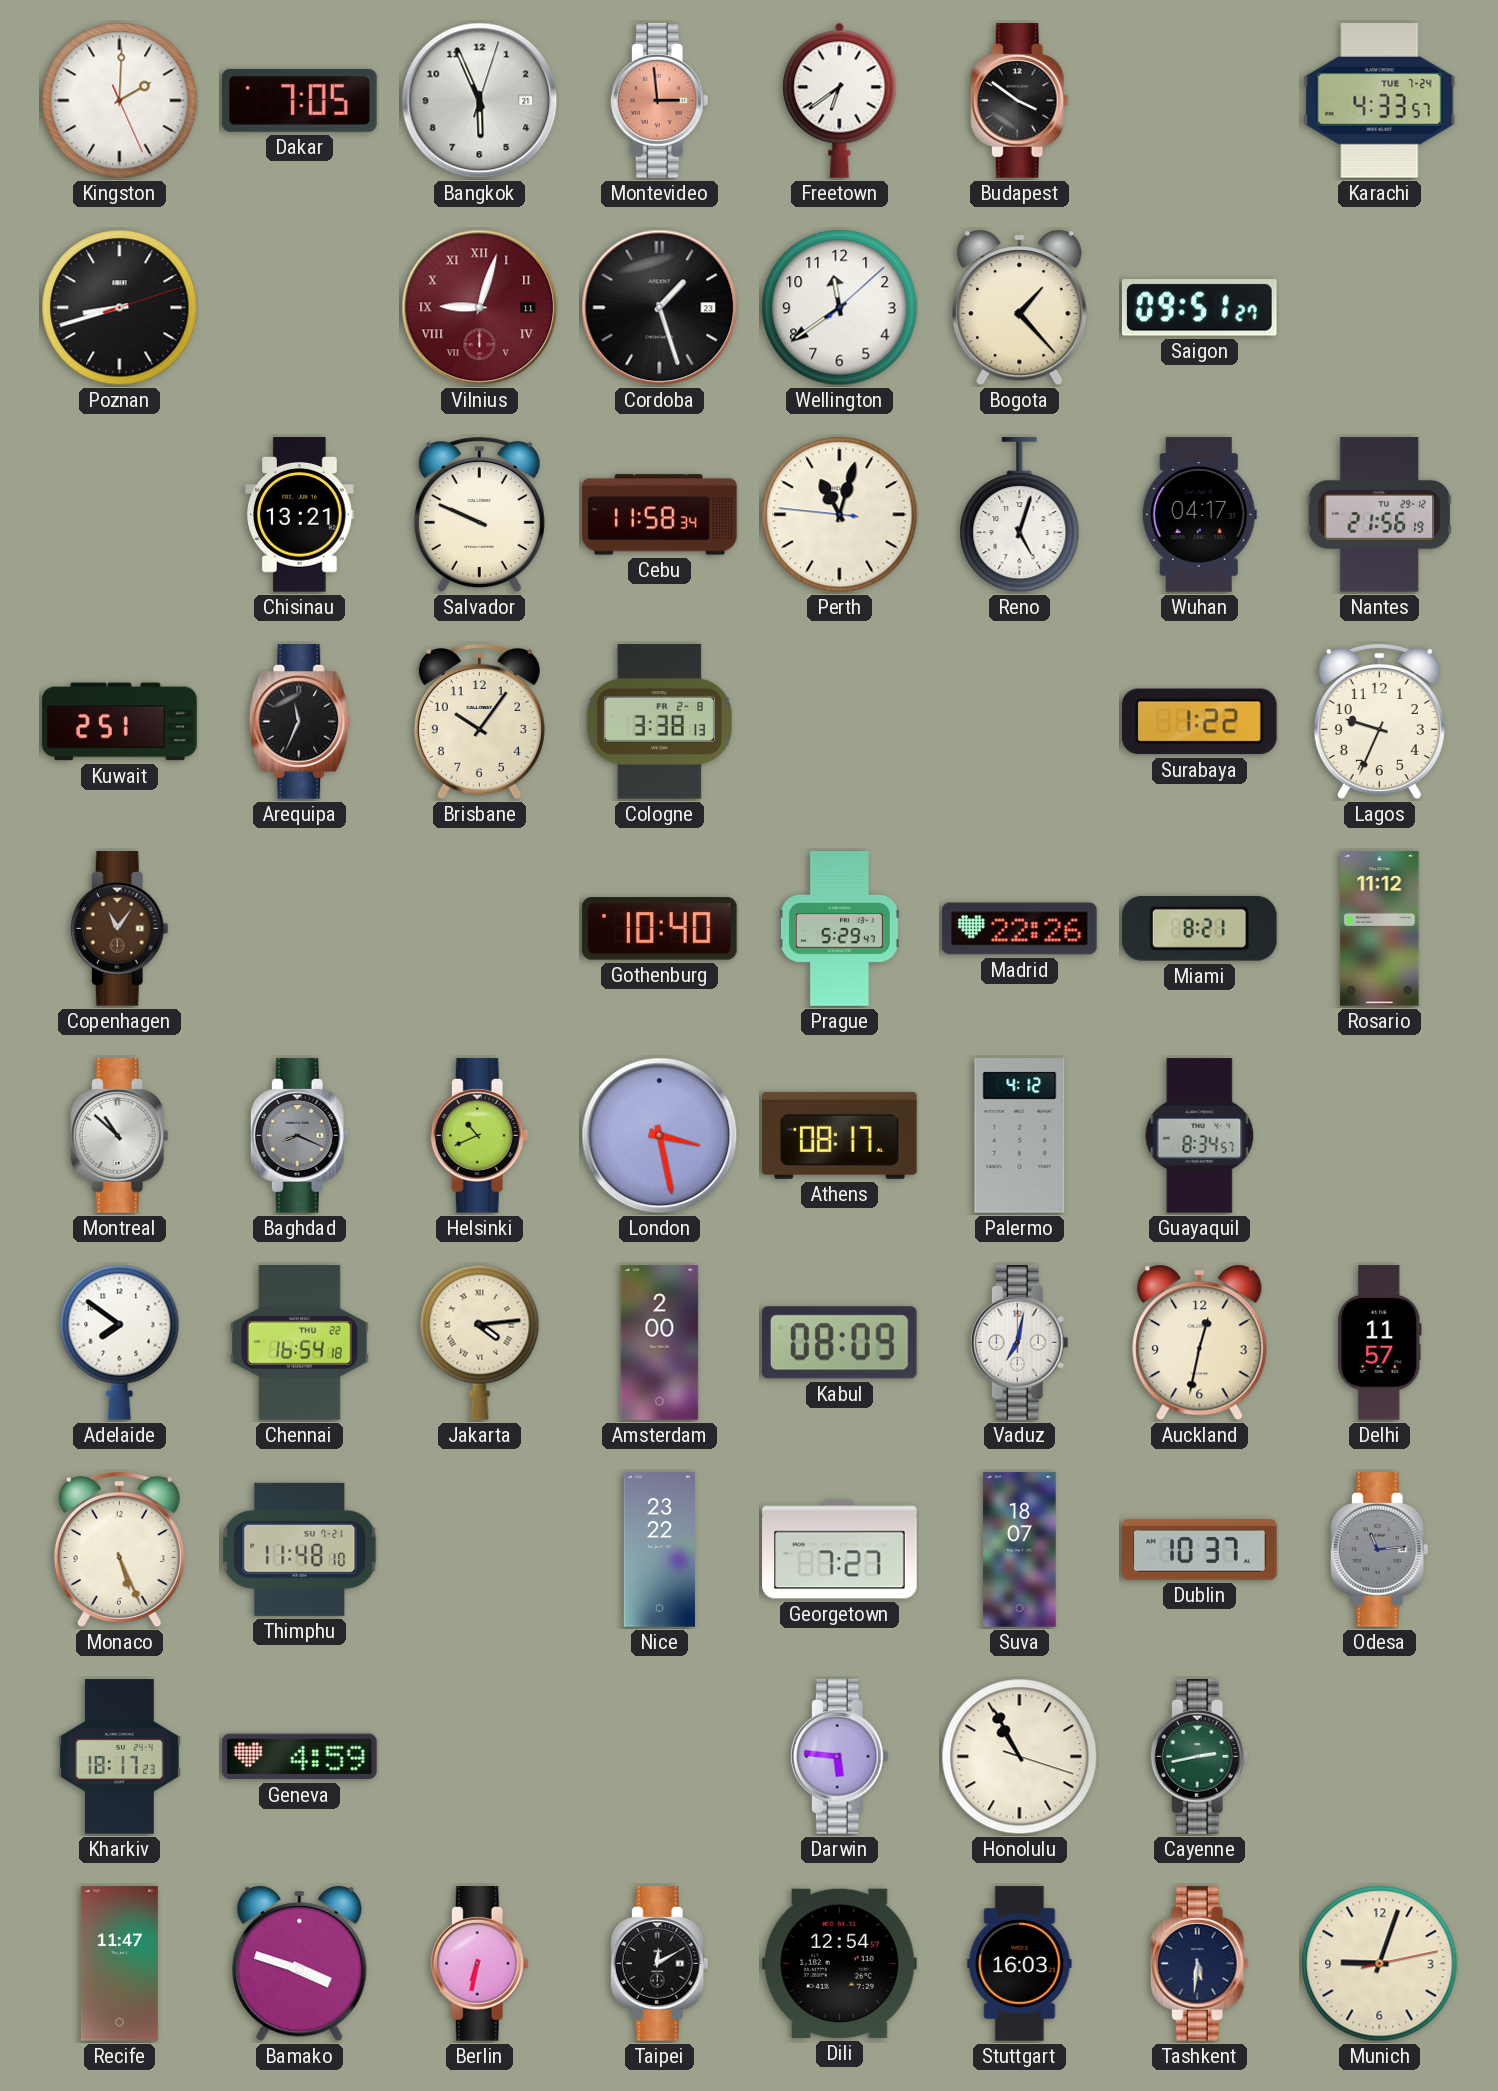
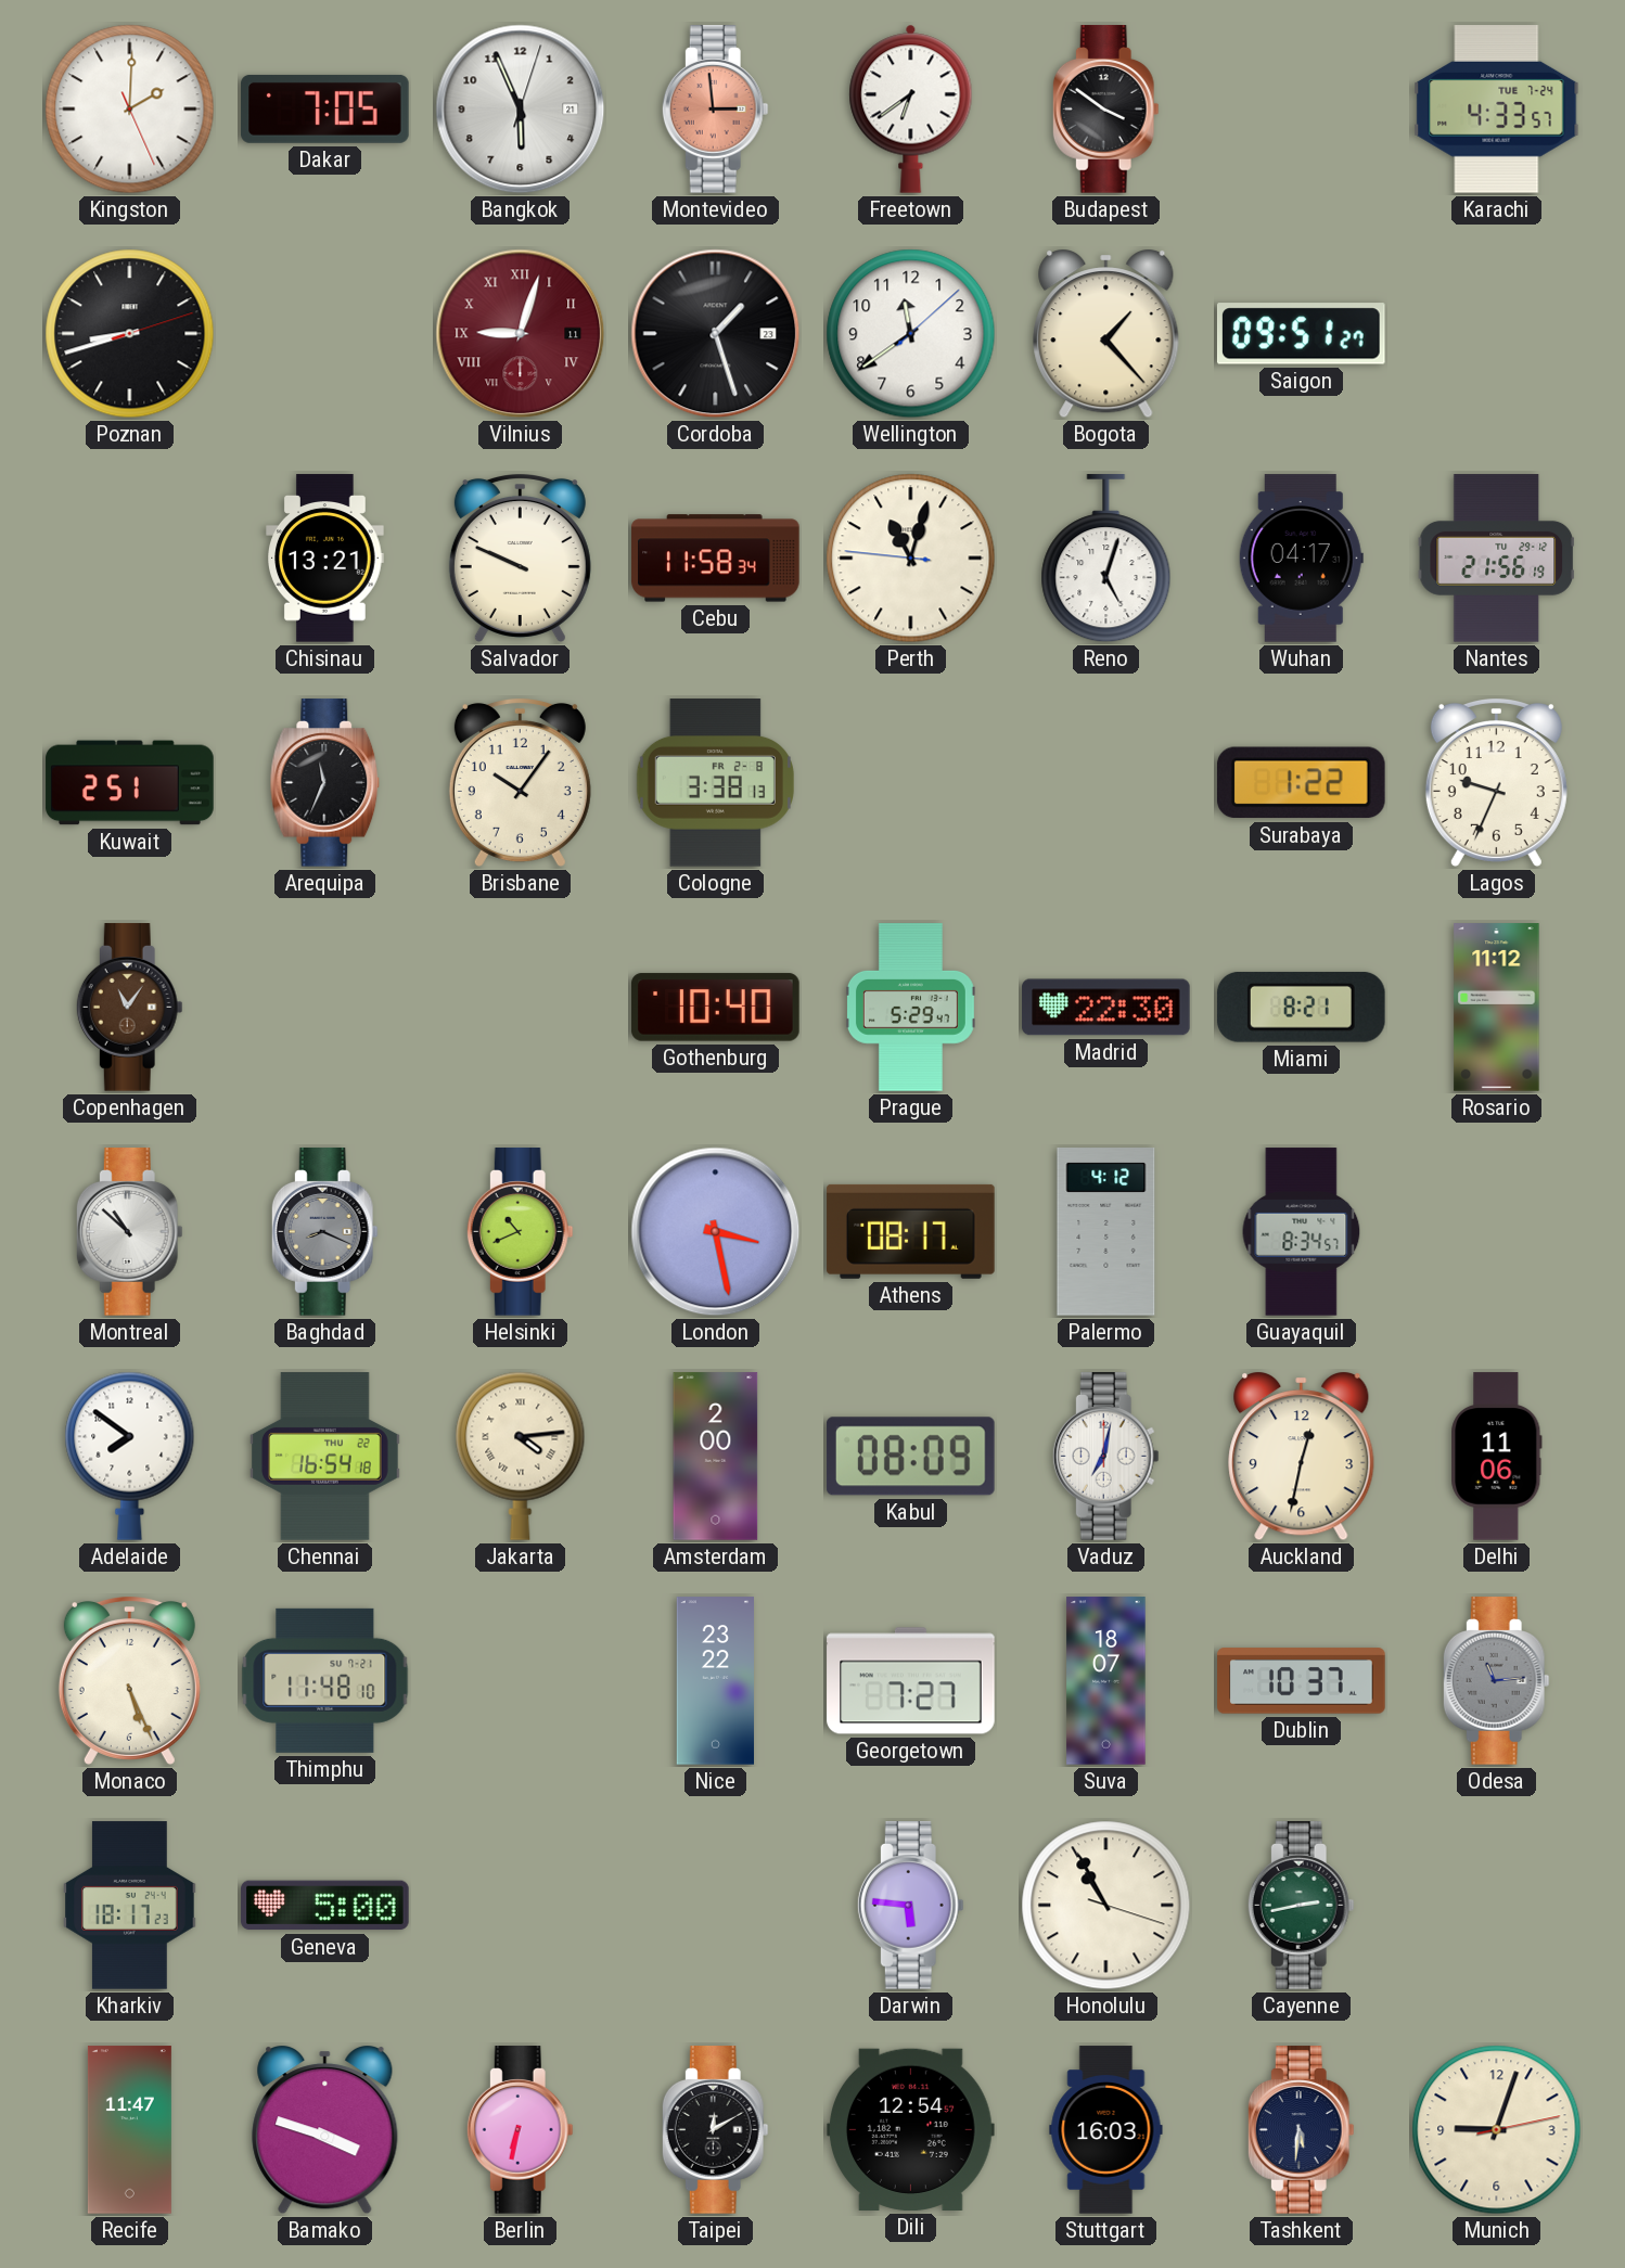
Madrid: 22:26 -> 22:30 (1106, 1008)
Delhi: 11:57 -> 11:06 (1497, 1457)
Geneva: 4:59 -> 5:00 (325, 1906)
